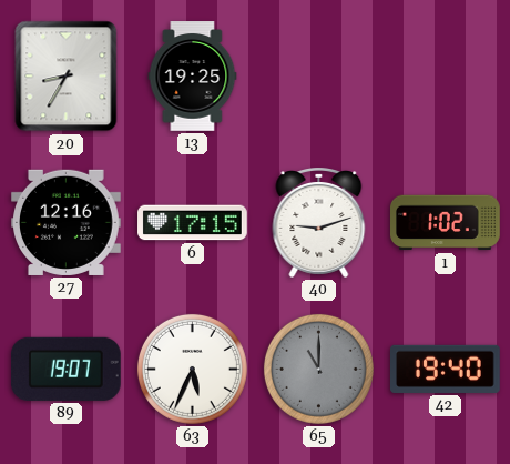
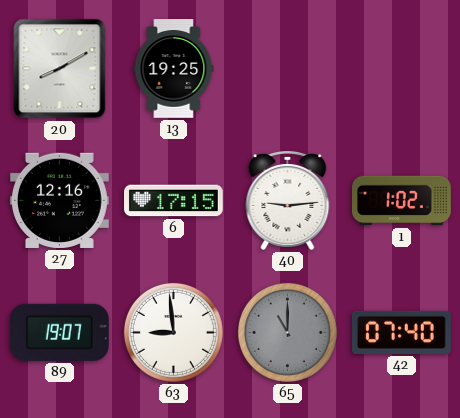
20: 8:35 -> 8:10 (60, 69)
40: 9:12 -> 9:14 (288, 201)
63: 5:34 -> 8:59 (173, 332)
42: 19:40 -> 07:40 (402, 332)
